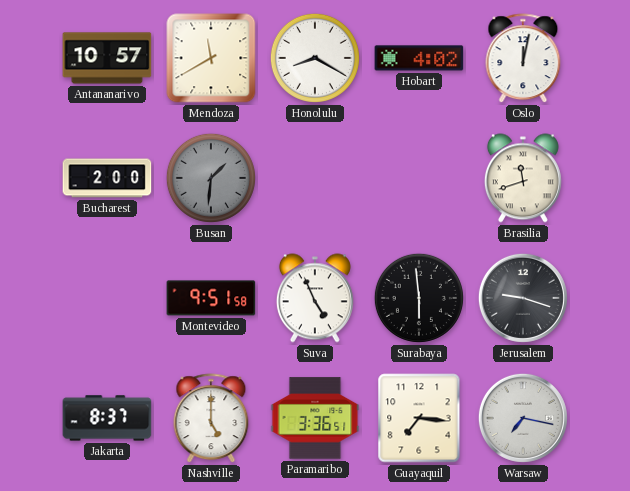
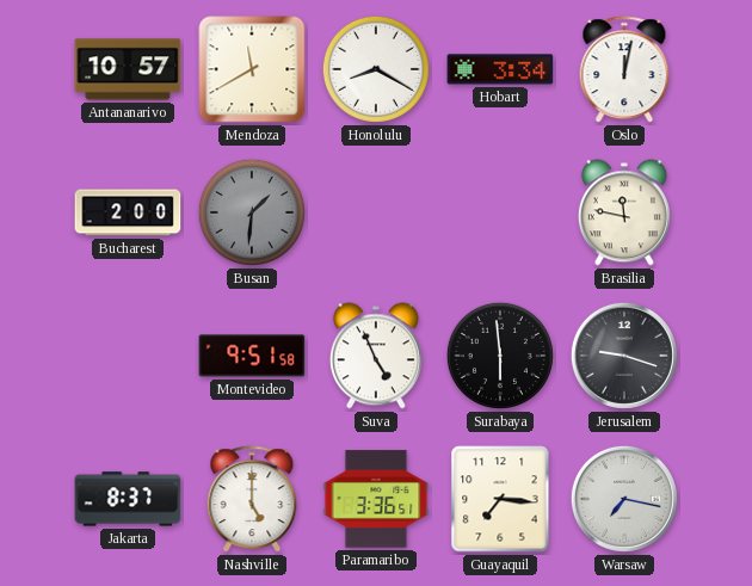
Hobart: 4:02 -> 3:34 (500, 69)
Brasilia: 11:42 -> 11:47 (624, 212)
